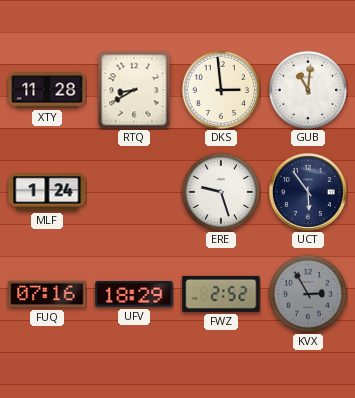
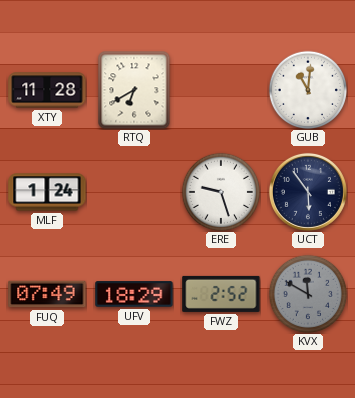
RTQ: 8:40 -> 6:40 (134, 90)
DKS: 2:59 -> none (221, 90)
FUQ: 07:16 -> 07:49 (47, 294)
KVX: 2:55 -> 11:50 (308, 294)
